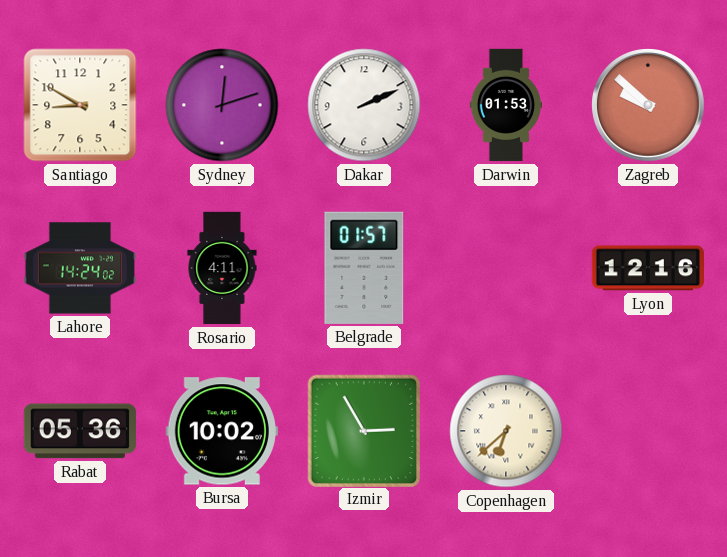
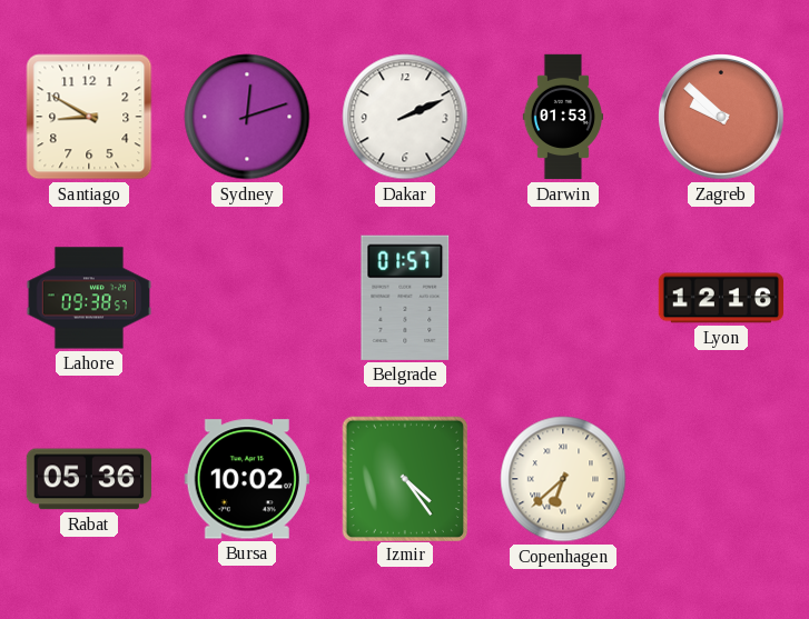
Lahore: 14:24 -> 09:38 (88, 298)
Rosario: 4:11 -> none (222, 268)
Izmir: 2:55 -> 4:24 (404, 478)
